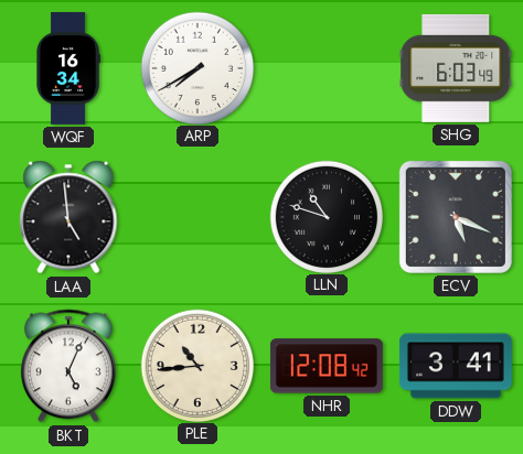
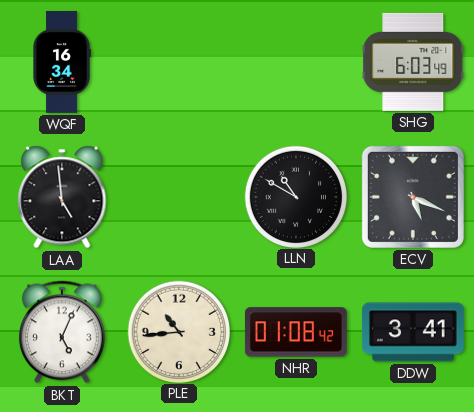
ARP: 7:40 -> none (196, 67)
LLN: 10:48 -> 10:50 (295, 196)
NHR: 12:08 -> 01:08 (296, 332)
